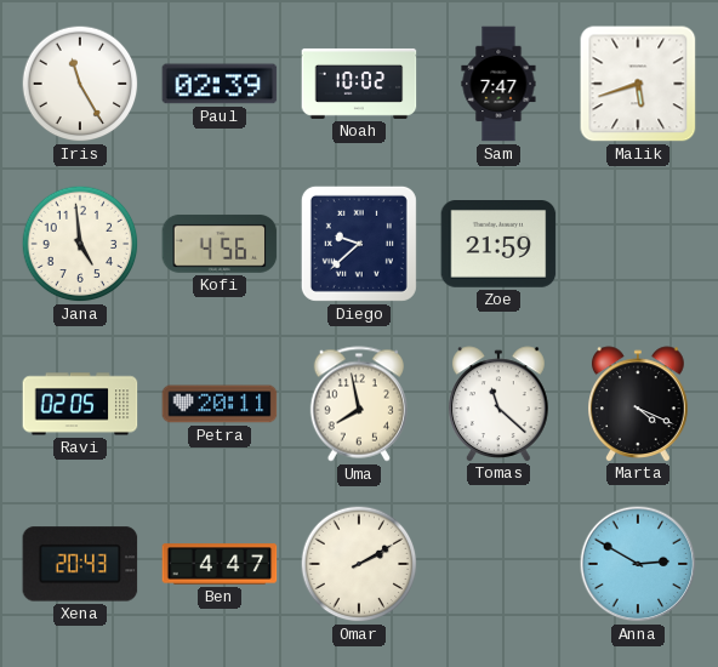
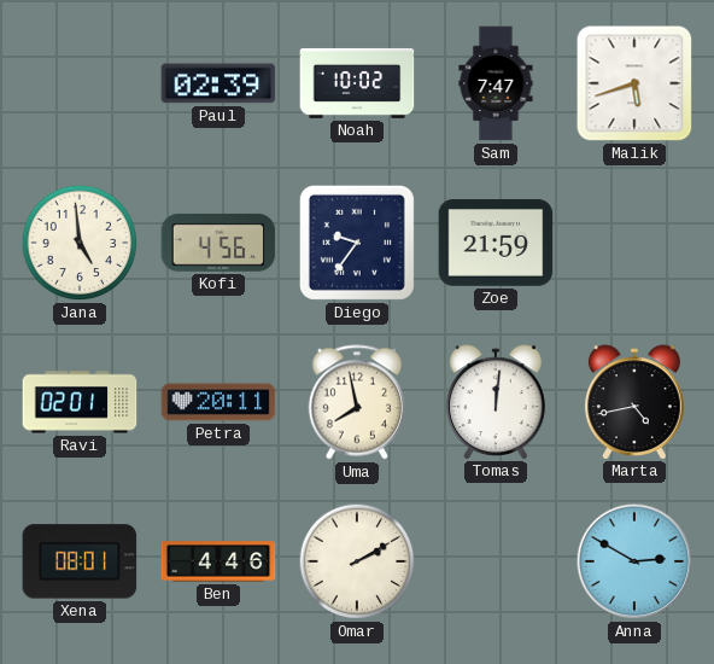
Iris: 11:25 -> none (80, 84)
Diego: 9:38 -> 9:36 (357, 243)
Ravi: 02:05 -> 02:01 (80, 402)
Tomas: 11:22 -> 12:01 (497, 402)
Marta: 4:19 -> 4:43 (636, 402)
Xena: 20:43 -> 08:01 (80, 561)
Ben: 4:47 -> 4:46 (218, 561)
